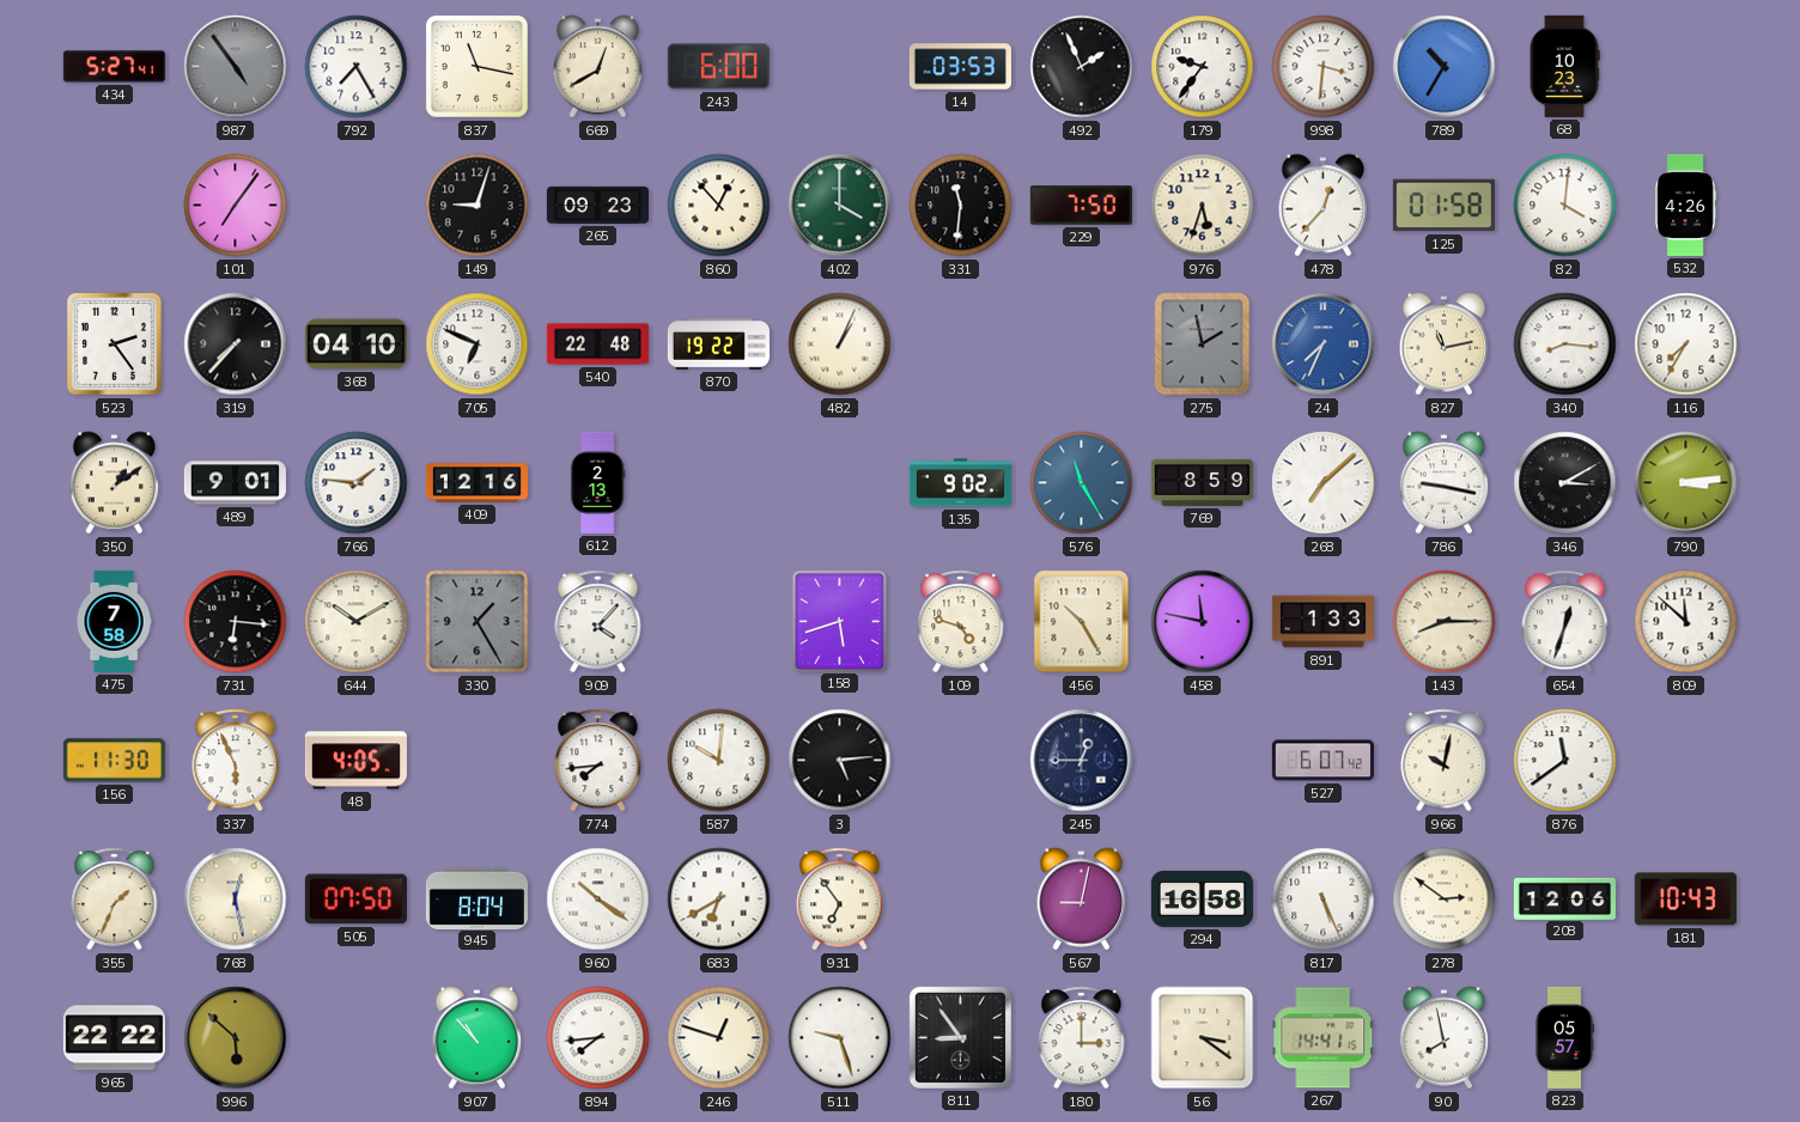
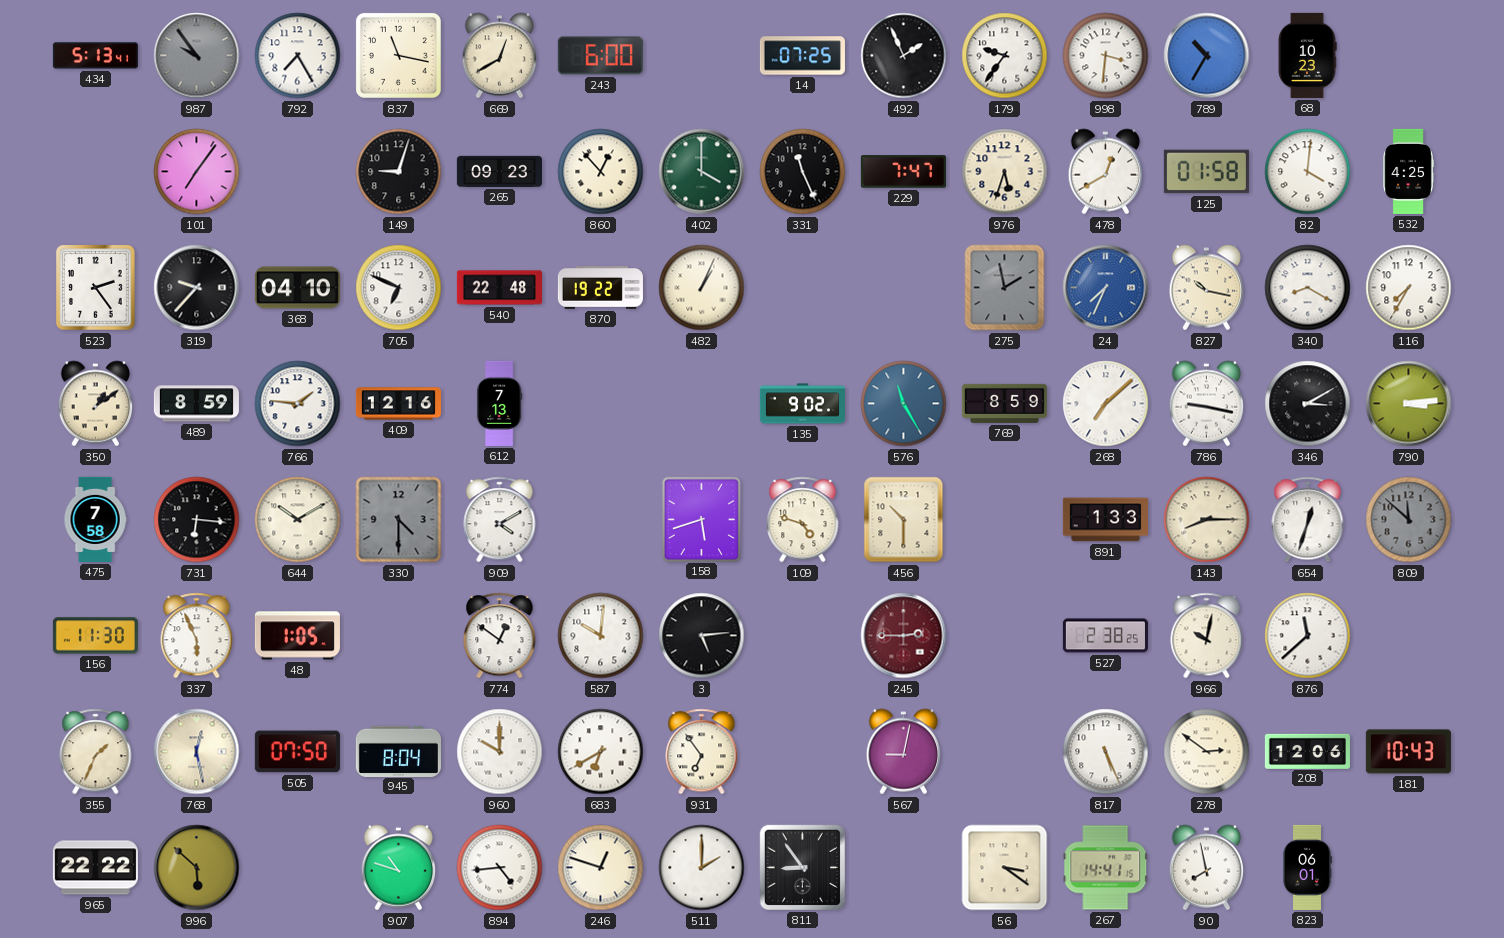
434: 5:27 -> 5:13 (95, 56)
987: 4:54 -> 9:54 (197, 56)
14: 03:53 -> 07:25 (802, 56)
331: 11:31 -> 11:26 (803, 172)
229: 7:50 -> 7:47 (903, 172)
478: 12:37 -> 12:40 (1106, 172)
532: 4:26 -> 4:25 (1408, 171)
319: 7:37 -> 9:37 (197, 288)
827: 11:13 -> 10:17 (1207, 288)
340: 8:16 -> 8:20 (1308, 288)
489: 9:01 -> 8:59 (196, 404)
612: 2:13 -> 7:13 (499, 403)
330: 1:25 -> 4:30 (399, 520)
909: 4:07 -> 4:10 (500, 520)
456: 10:25 -> 10:30 (904, 520)
458: 11:47 -> none (1203, 622)
809 dial: white -> grey (1409, 520)
48: 4:05 -> 1:05 (297, 636)
774: 7:44 -> 12:51 (500, 636)
245: 12:45 -> 2:45 (904, 636)
245 dial: navy -> burgundy (904, 636)
527: 6:07 -> 2:38 (1105, 636)
876: 11:39 -> 11:38 (1308, 636)
960: 10:21 -> 10:00 (500, 752)
294: 16:58 -> none (1202, 898)
907: 10:53 -> 10:48 (399, 868)
894: 7:44 -> 4:44 (500, 868)
511: 9:27 -> 2:00 (702, 868)
180: 3:00 -> none (1082, 1038)
823: 05:57 -> 06:01 (1307, 867)
